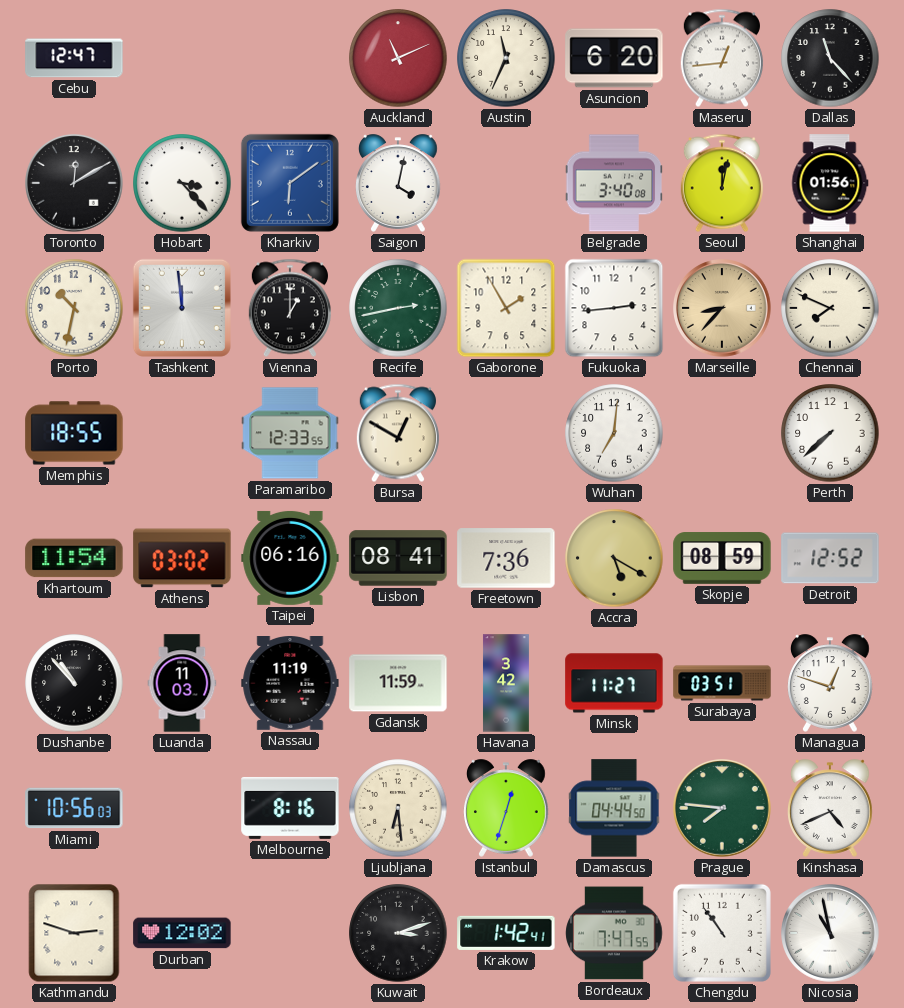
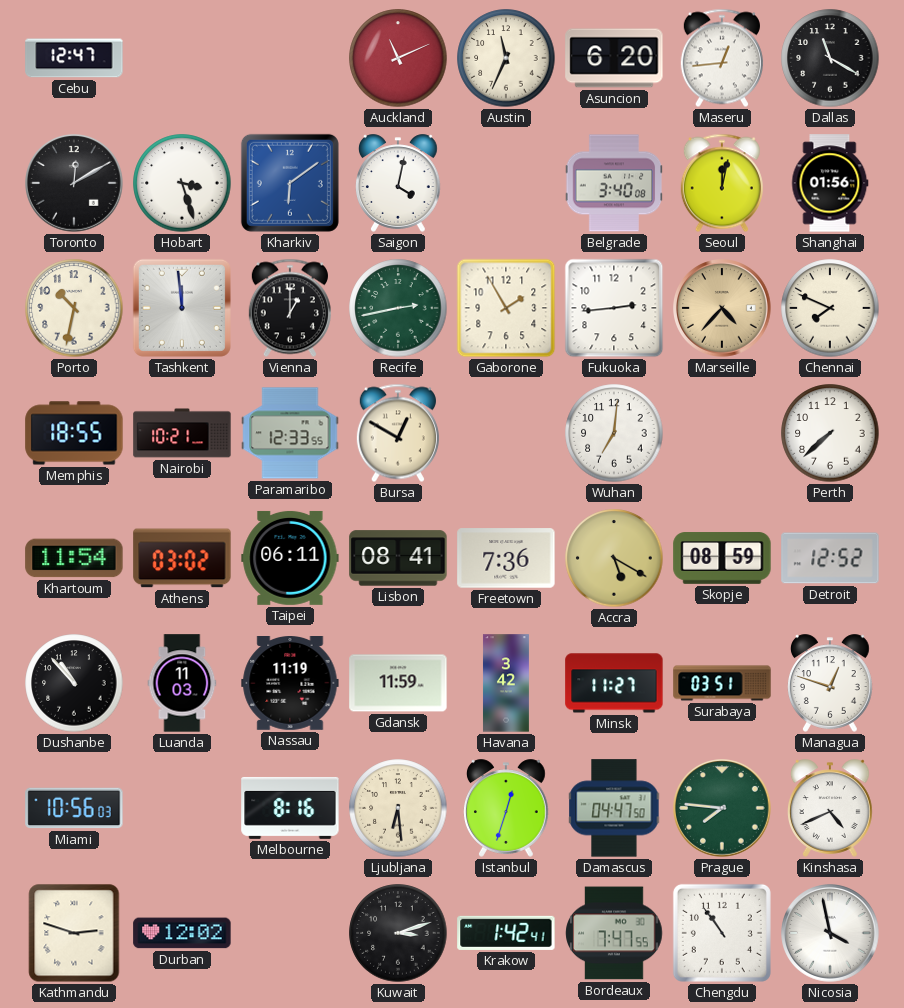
Dallas: 11:23 -> 11:20 (830, 58)
Hobart: 3:23 -> 3:27 (182, 183)
Marseille: 8:37 -> 4:37 (723, 309)
Nairobi: none -> 10:21 (182, 433)
Taipei: 06:16 -> 06:11 (290, 558)
Damascus: 04:44 -> 04:47 (614, 808)
Nicosia: 10:58 -> 3:58 (831, 934)
